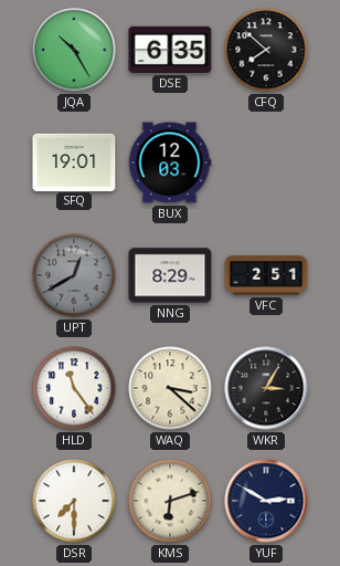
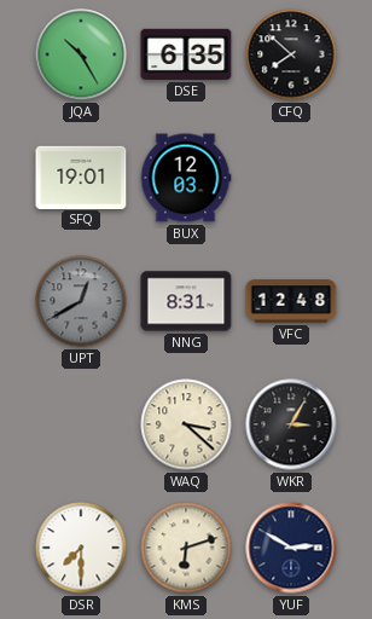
NNG: 8:29 -> 8:31 (186, 301)
VFC: 2:51 -> 12:48 (291, 301)
HLD: 11:24 -> none (74, 388)
